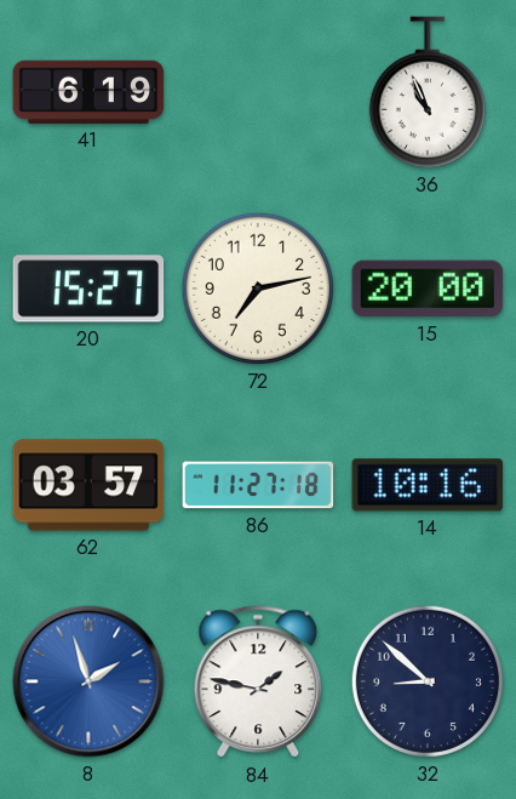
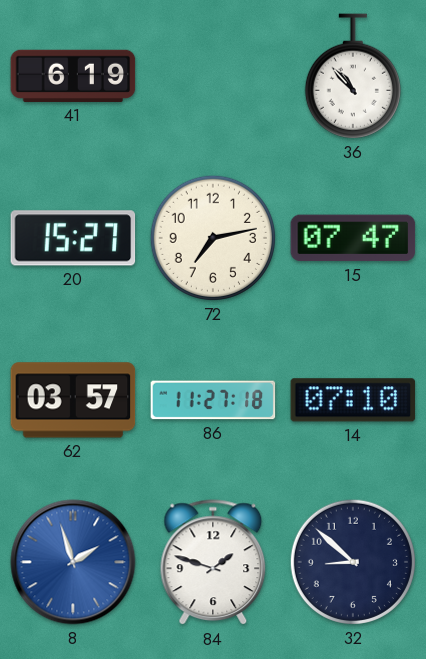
36: 10:56 -> 10:53 (353, 76)
15: 20:00 -> 07:47 (353, 238)
14: 10:16 -> 07:10 (353, 400)
84: 1:47 -> 1:48 (213, 563)
